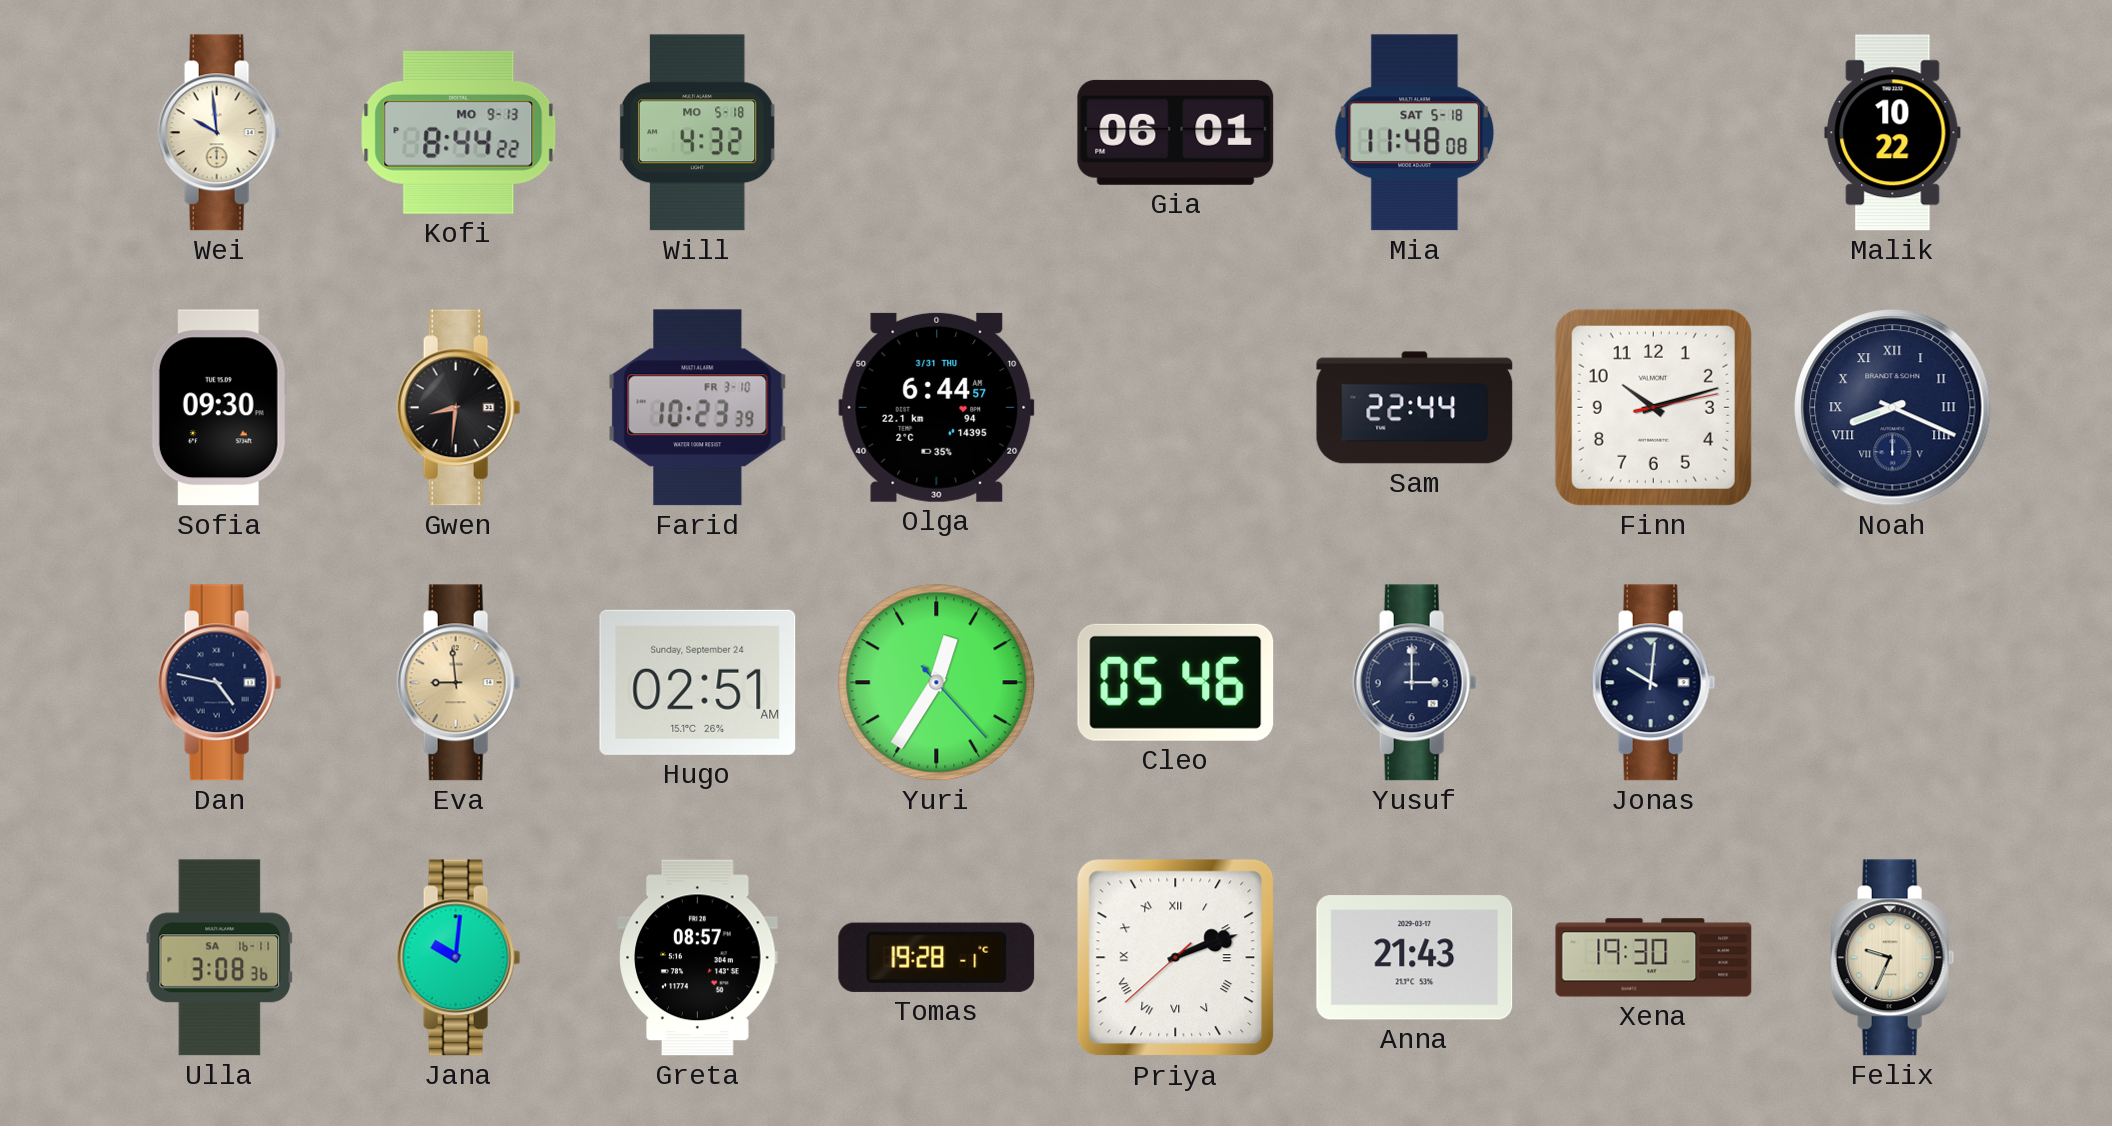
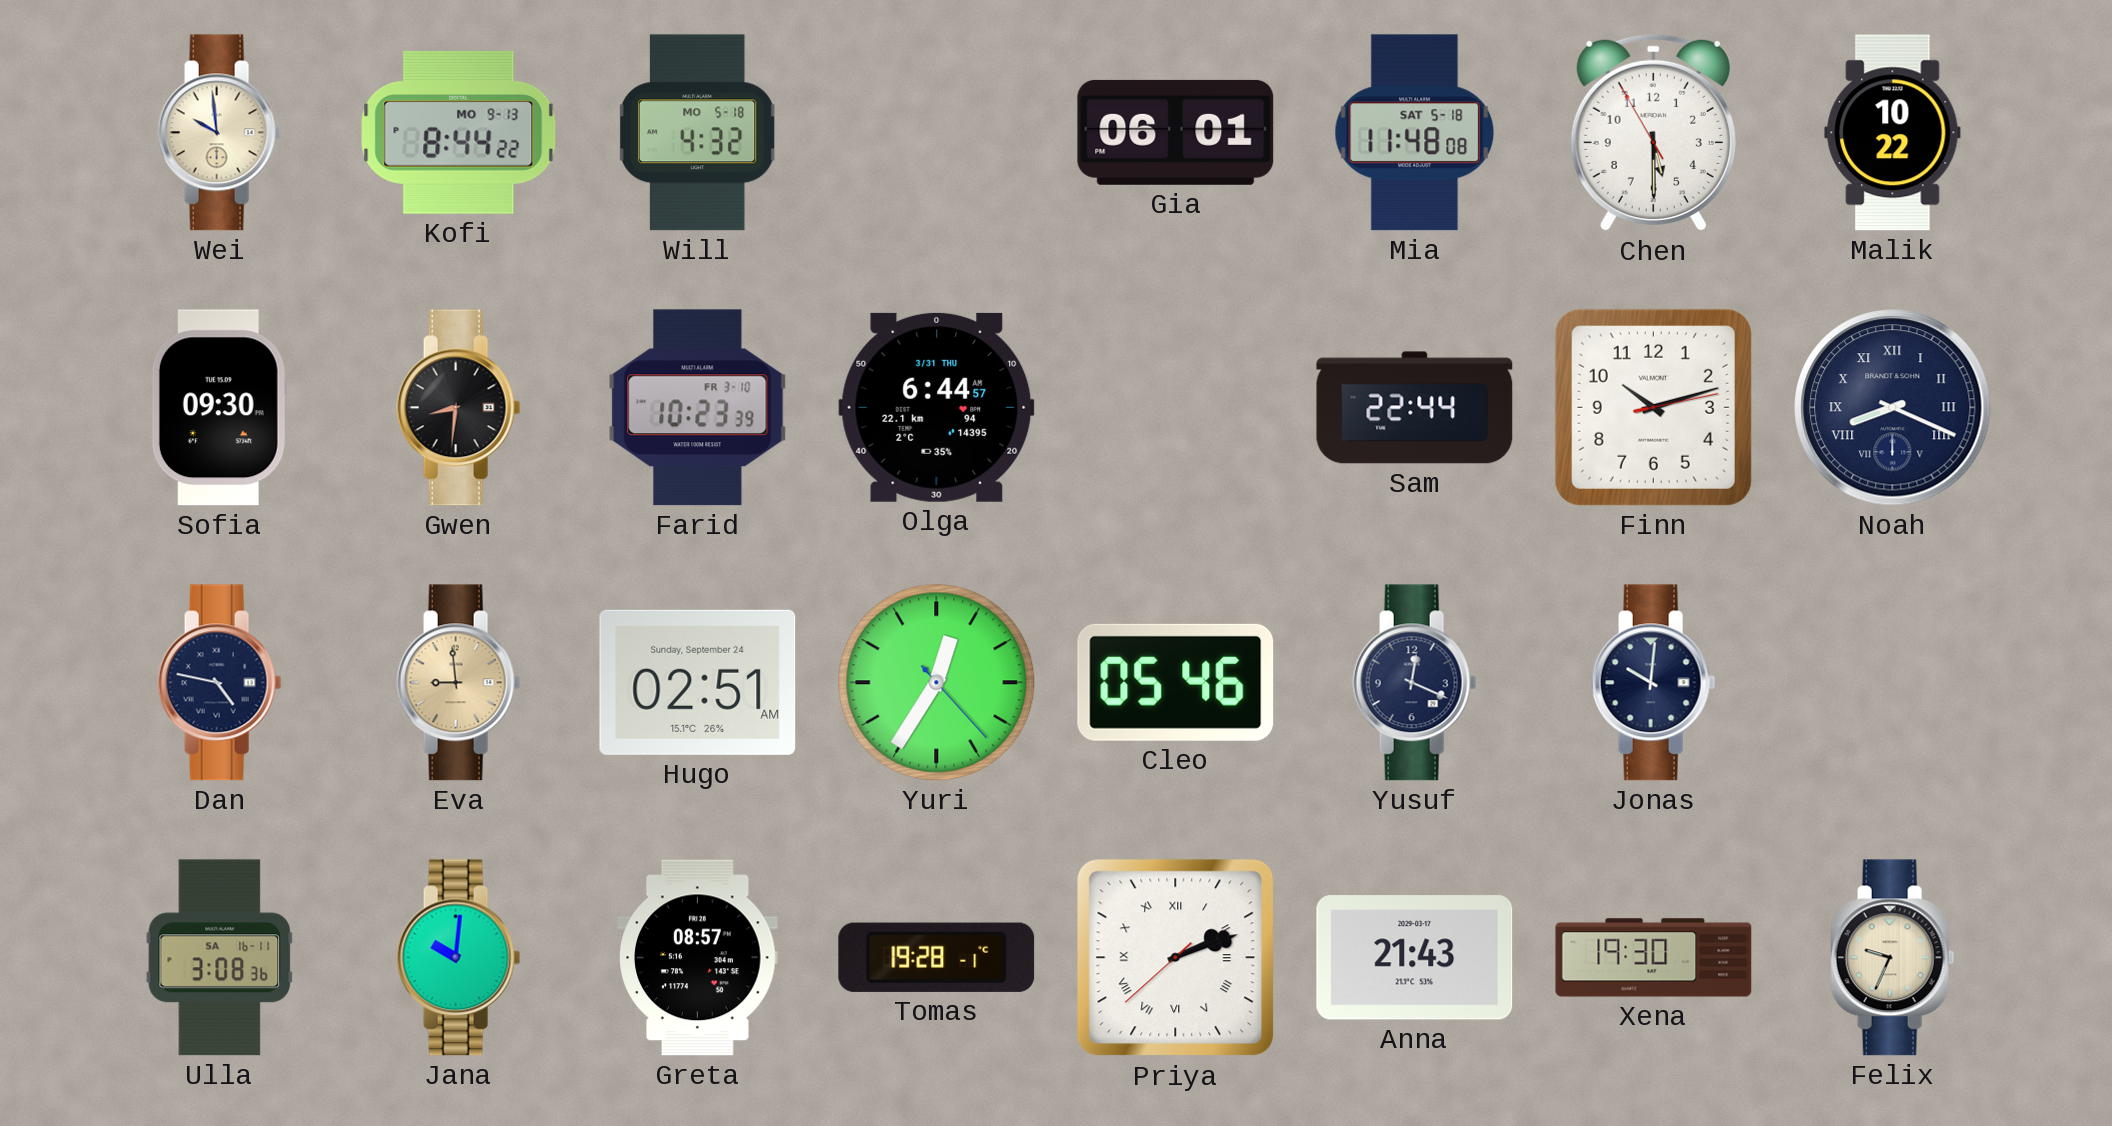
Chen: none -> 5:29 (1653, 133)
Yusuf: 3:00 -> 12:19 (1415, 683)
